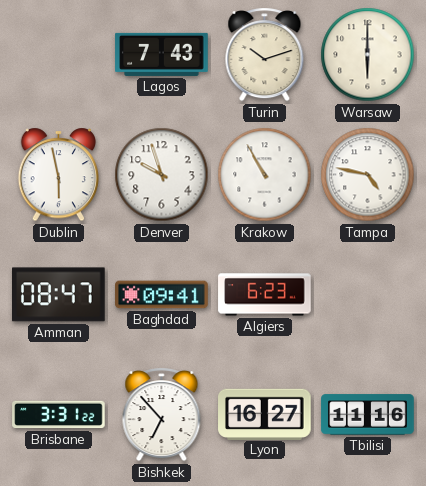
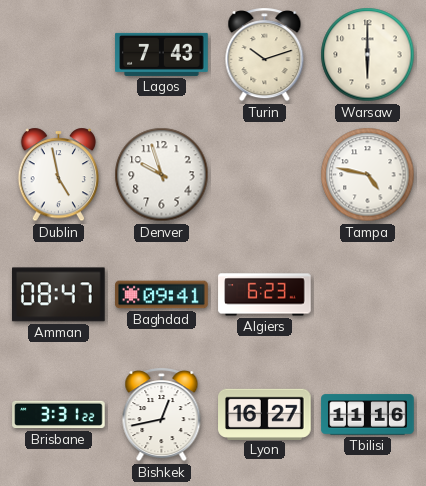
Dublin: 5:58 -> 4:58 (59, 175)
Krakow: 10:55 -> none (265, 175)
Bishkek: 6:53 -> 12:43 (162, 415)
